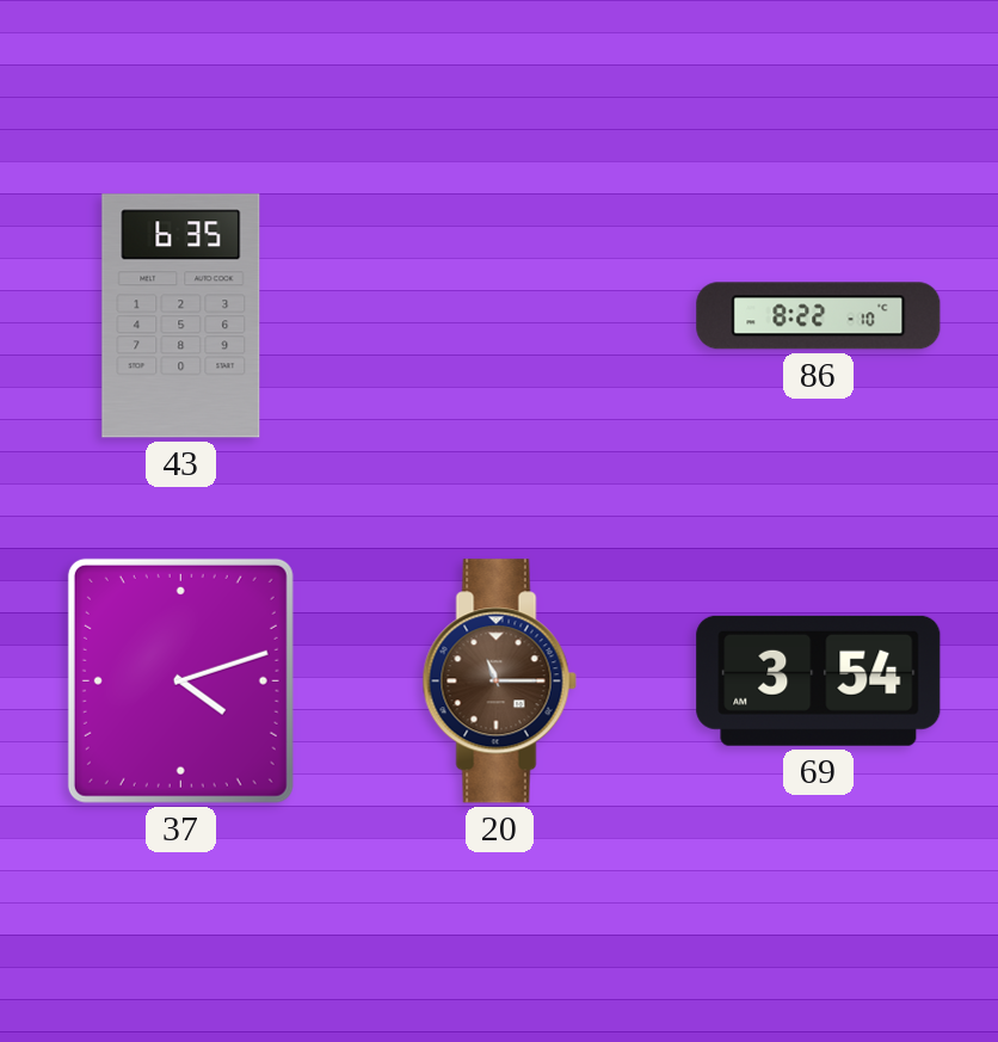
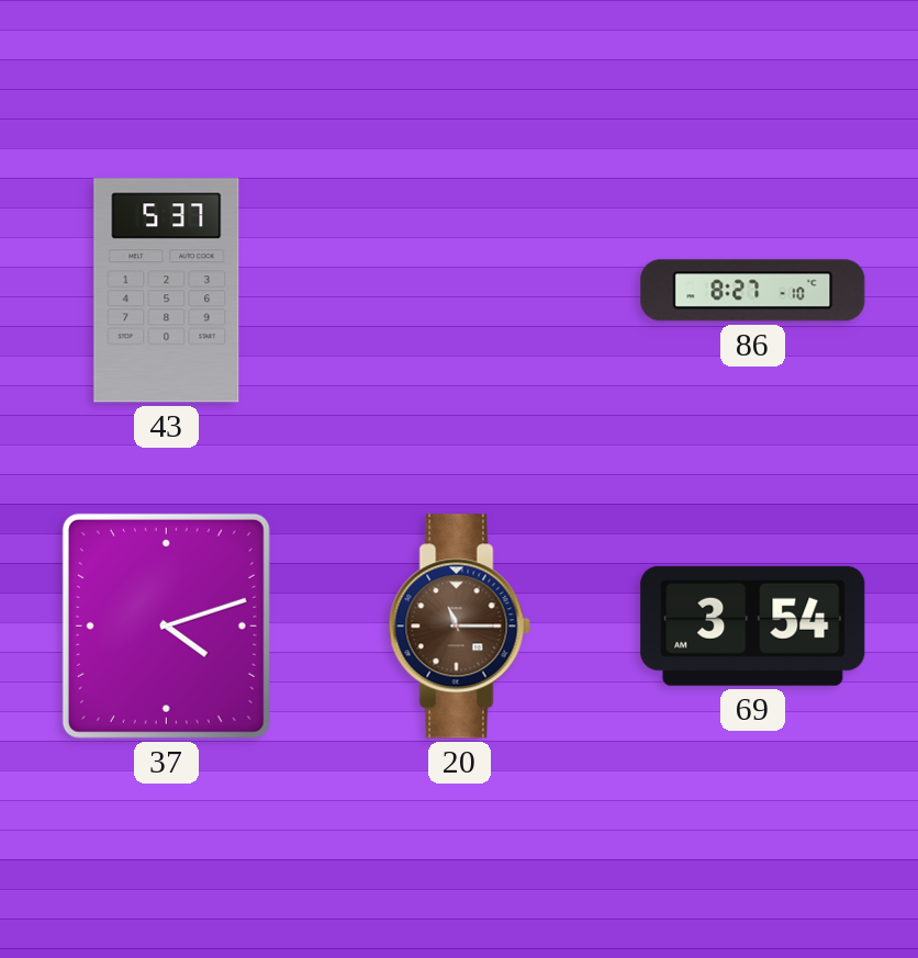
43: 6:35 -> 5:37 (167, 291)
86: 8:22 -> 8:27 (753, 291)
